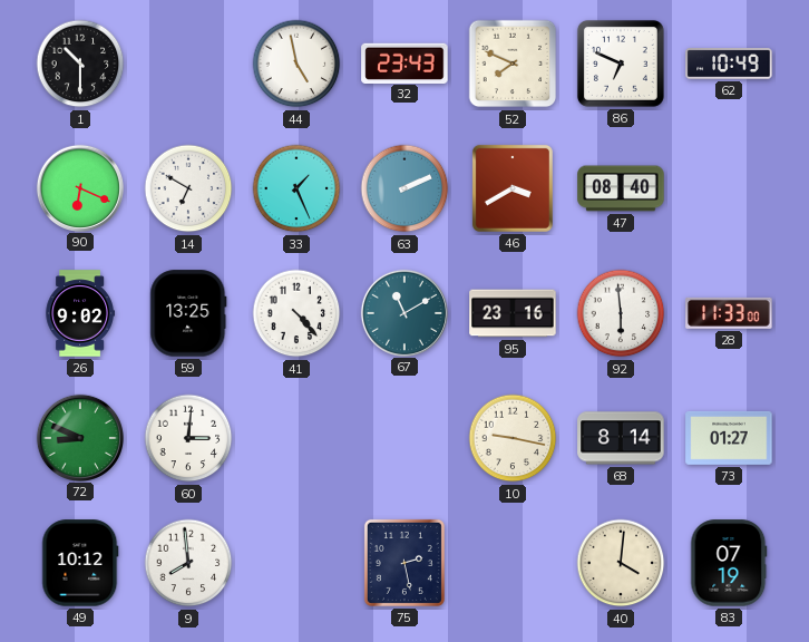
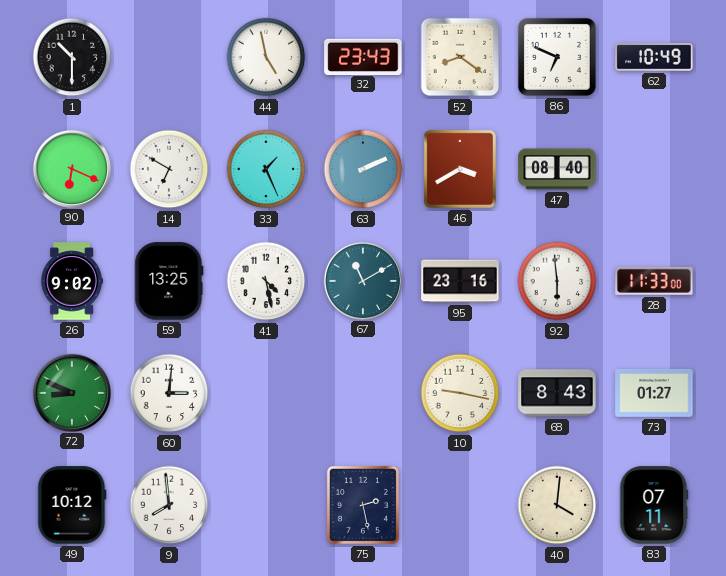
52: 7:49 -> 8:21 (460, 57)
41: 4:23 -> 4:28 (266, 281)
68: 8:14 -> 8:43 (557, 393)
83: 07:19 -> 07:11 (654, 505)
